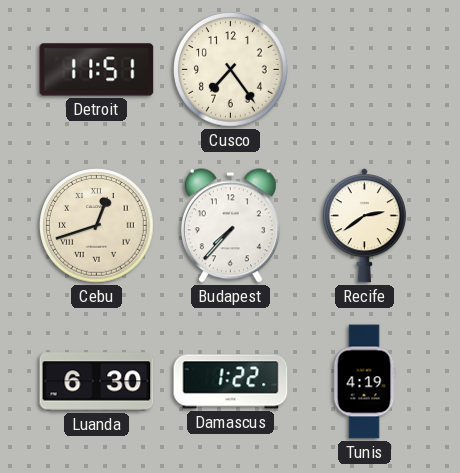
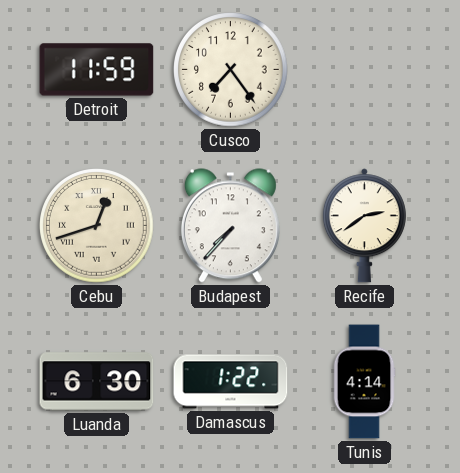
Detroit: 11:51 -> 11:59 (97, 70)
Tunis: 4:19 -> 4:14 (364, 382)
